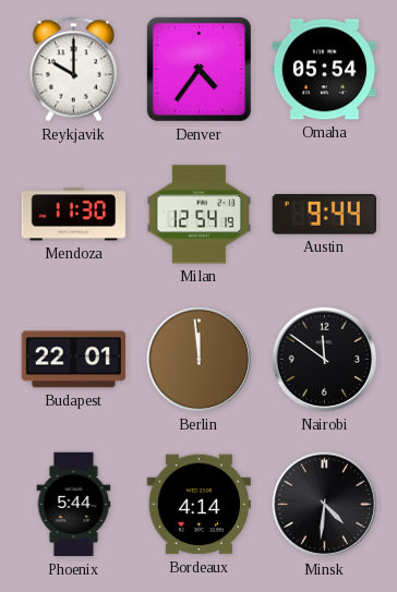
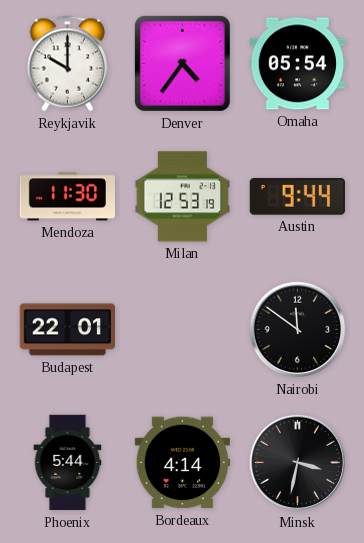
Milan: 12:54 -> 12:53 (182, 197)
Berlin: 11:59 -> none (200, 360)
Minsk: 4:31 -> 3:32 (298, 463)
